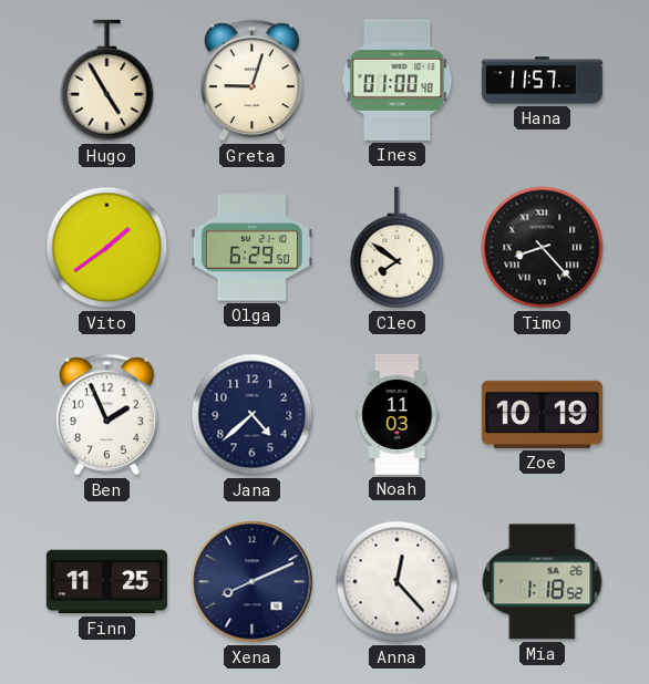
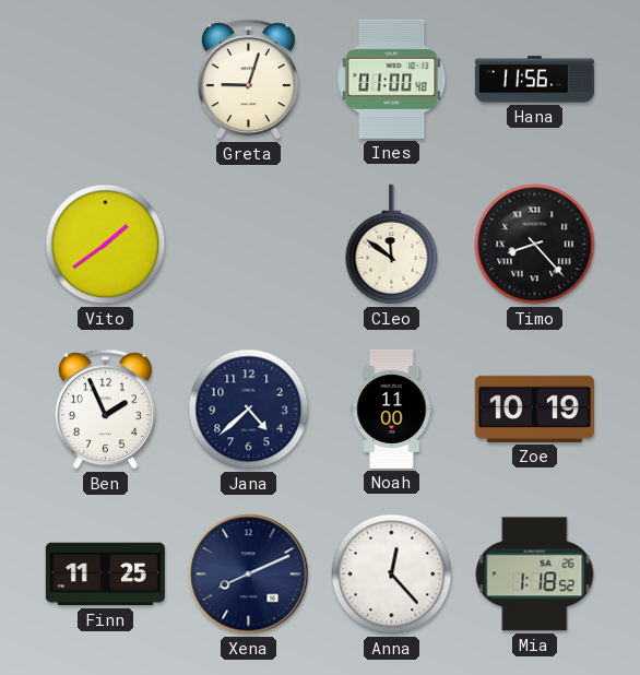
Hugo: 4:55 -> none (107, 81)
Hana: 11:57 -> 11:56 (534, 80)
Olga: 6:29 -> none (251, 248)
Cleo: 7:51 -> 11:51 (392, 245)
Noah: 11:03 -> 11:00 (392, 408)
